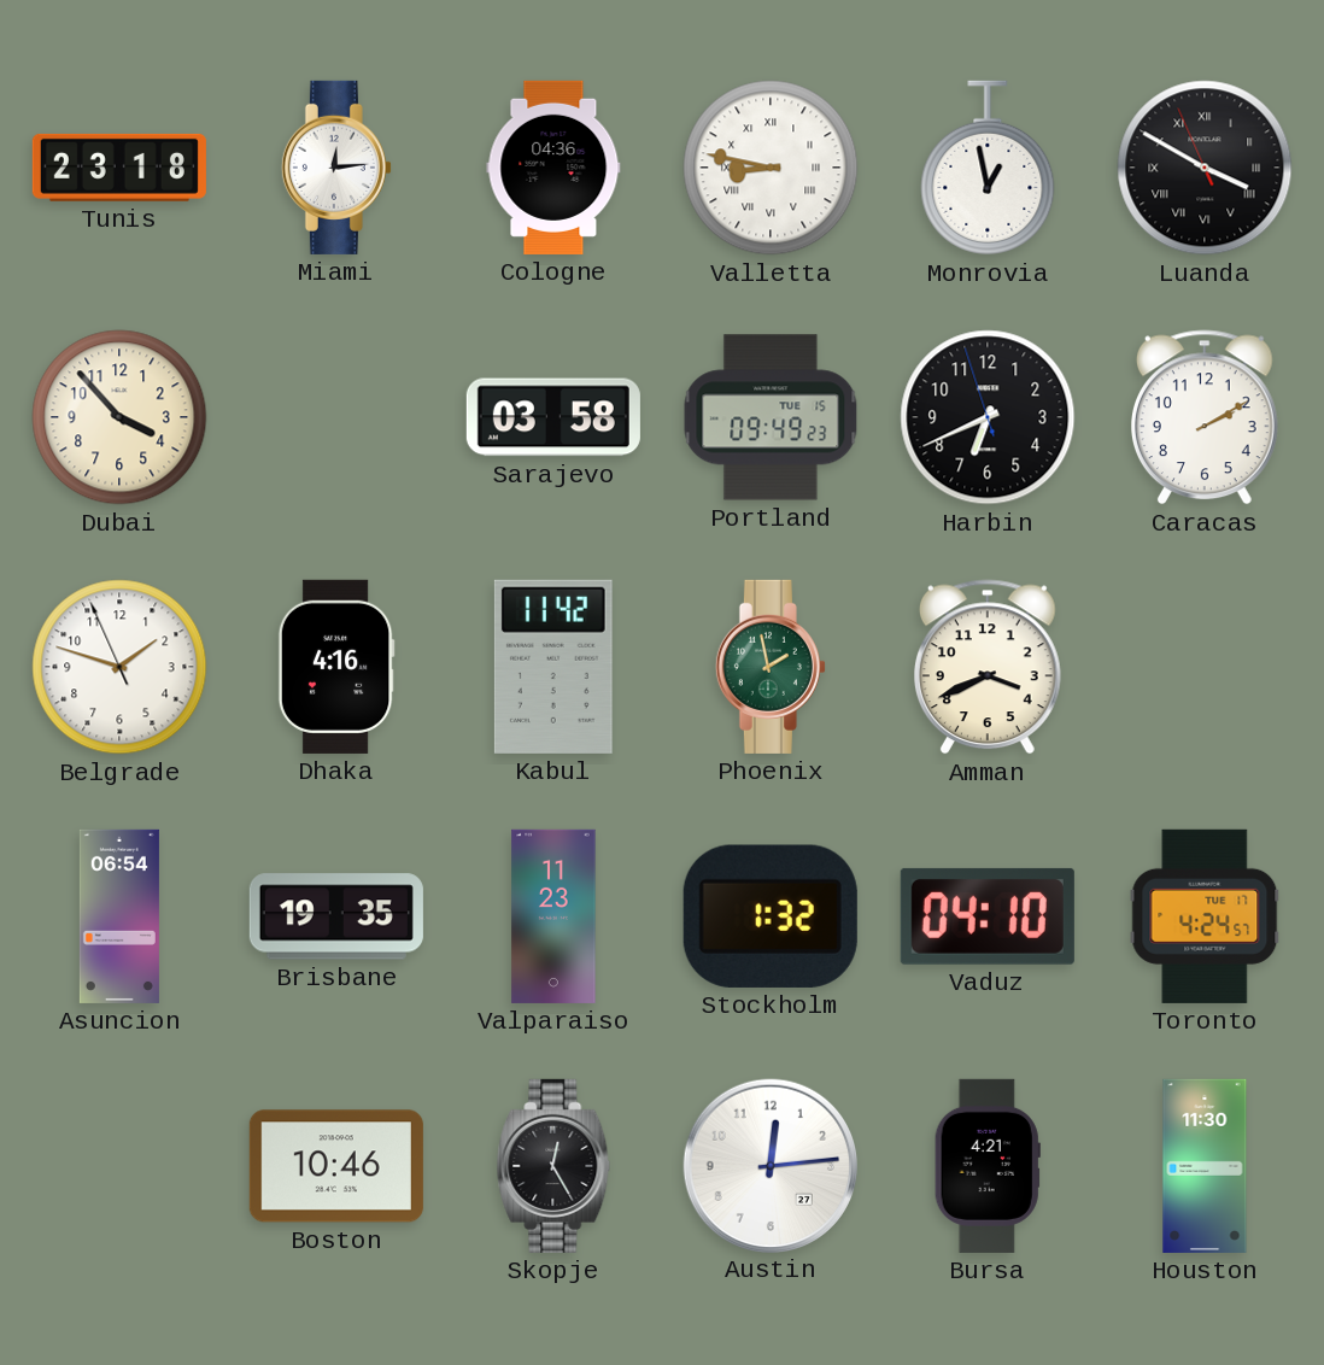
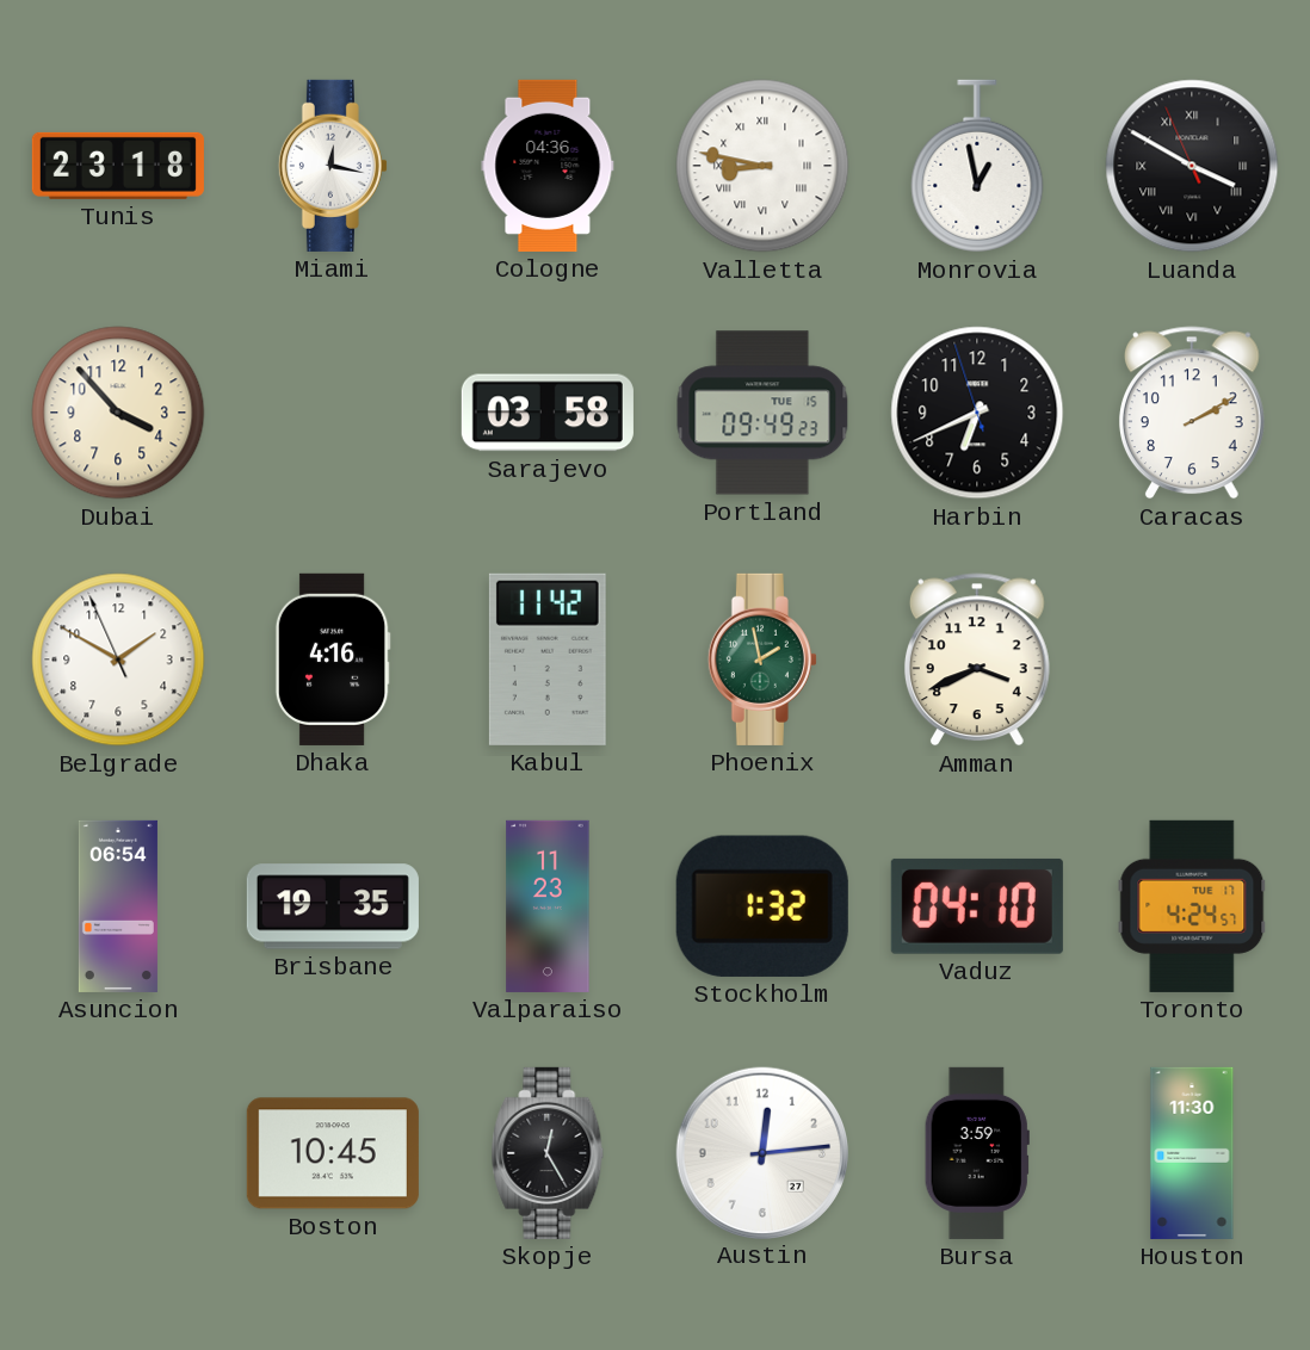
Miami: 12:14 -> 12:17 (333, 166)
Belgrade: 1:47 -> 1:49 (118, 659)
Boston: 10:46 -> 10:45 (333, 1153)
Bursa: 4:21 -> 3:59 (977, 1153)
